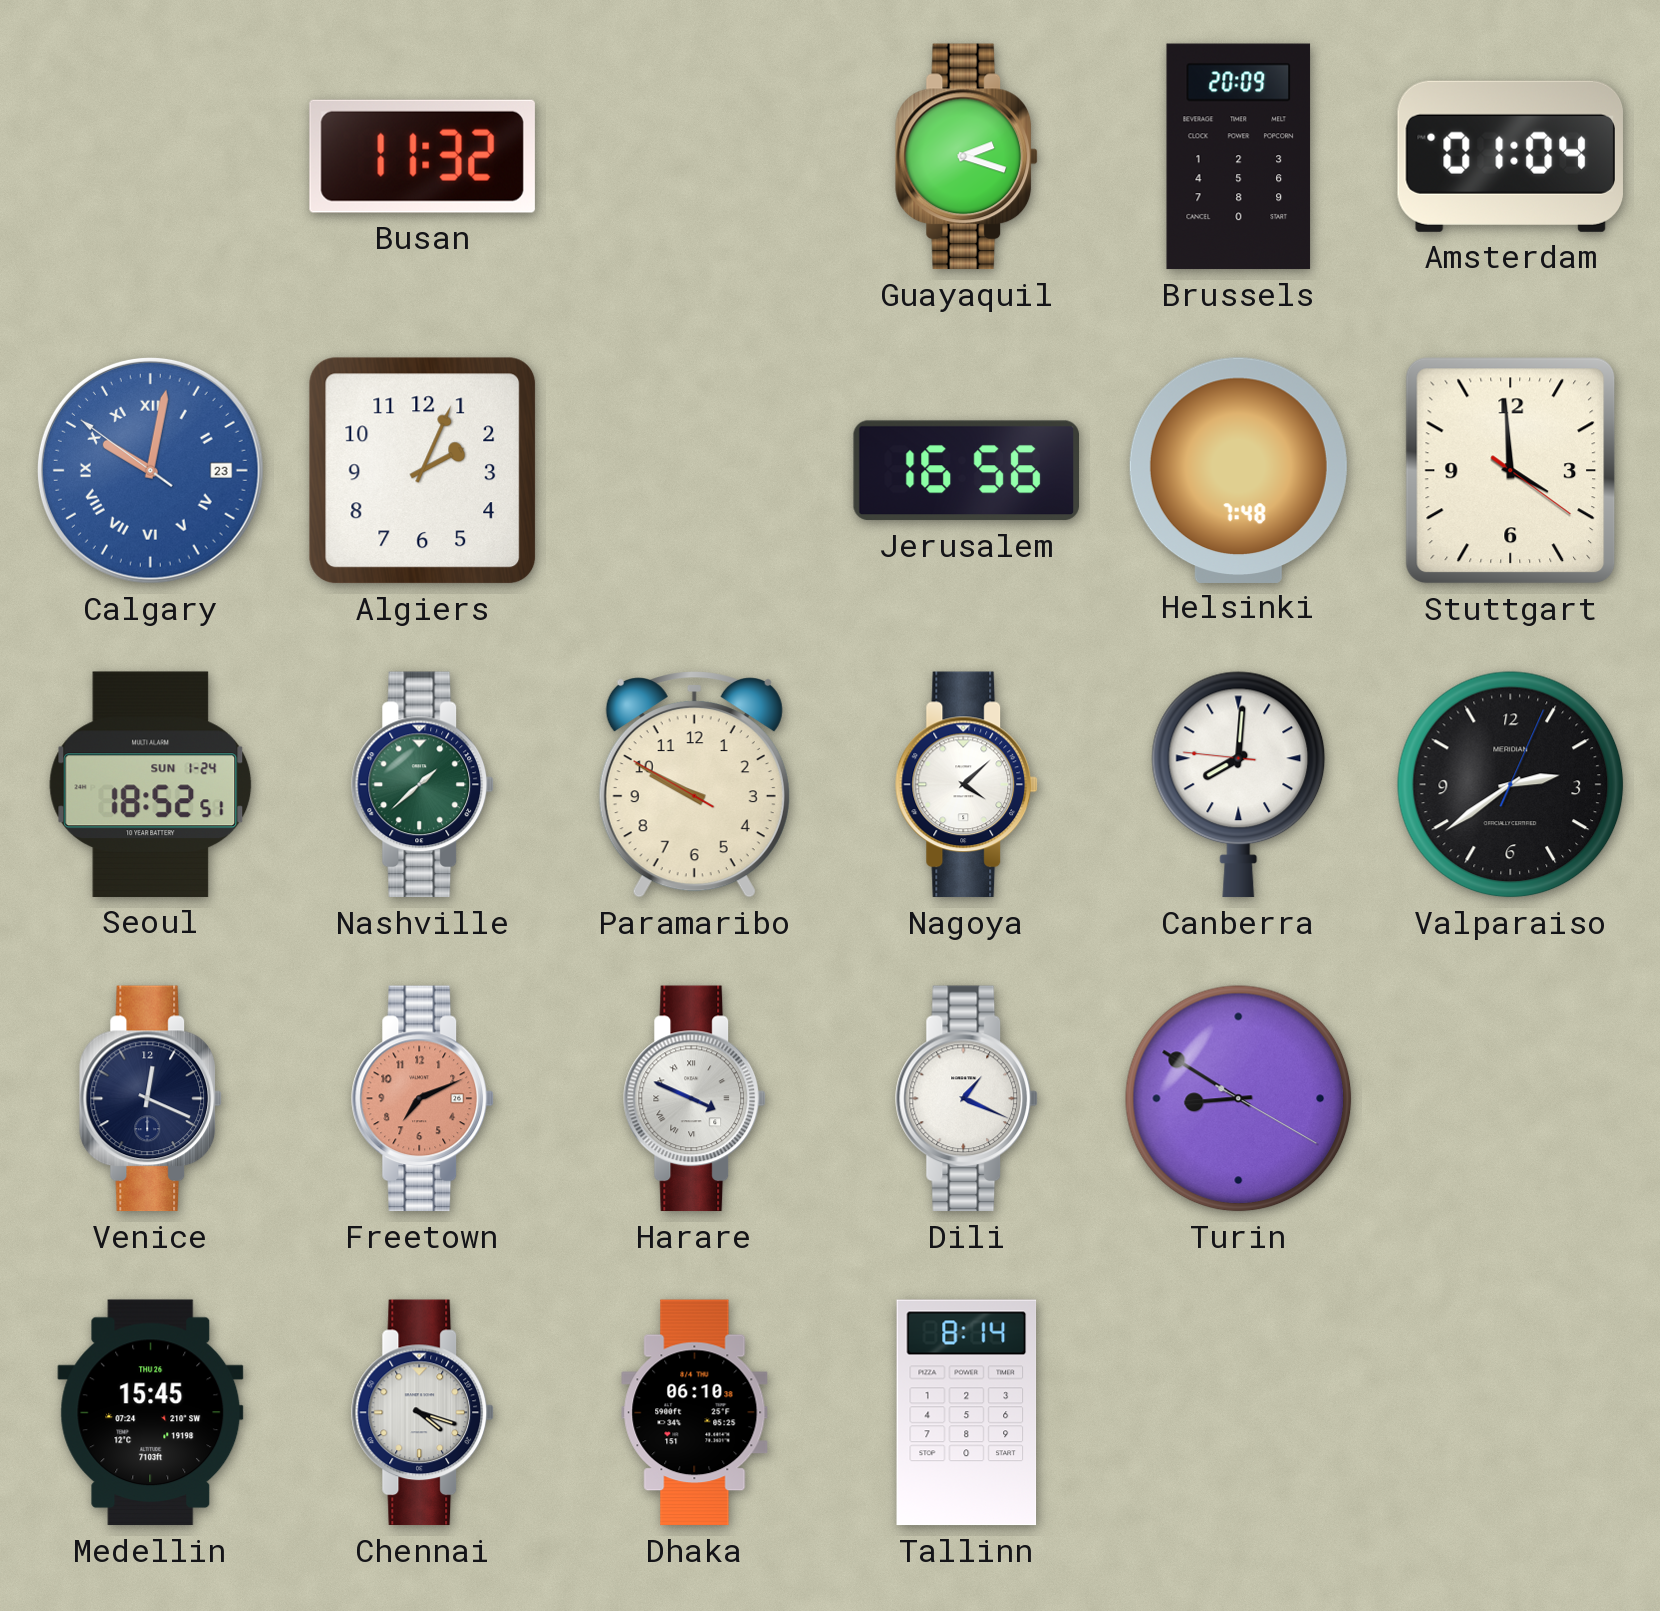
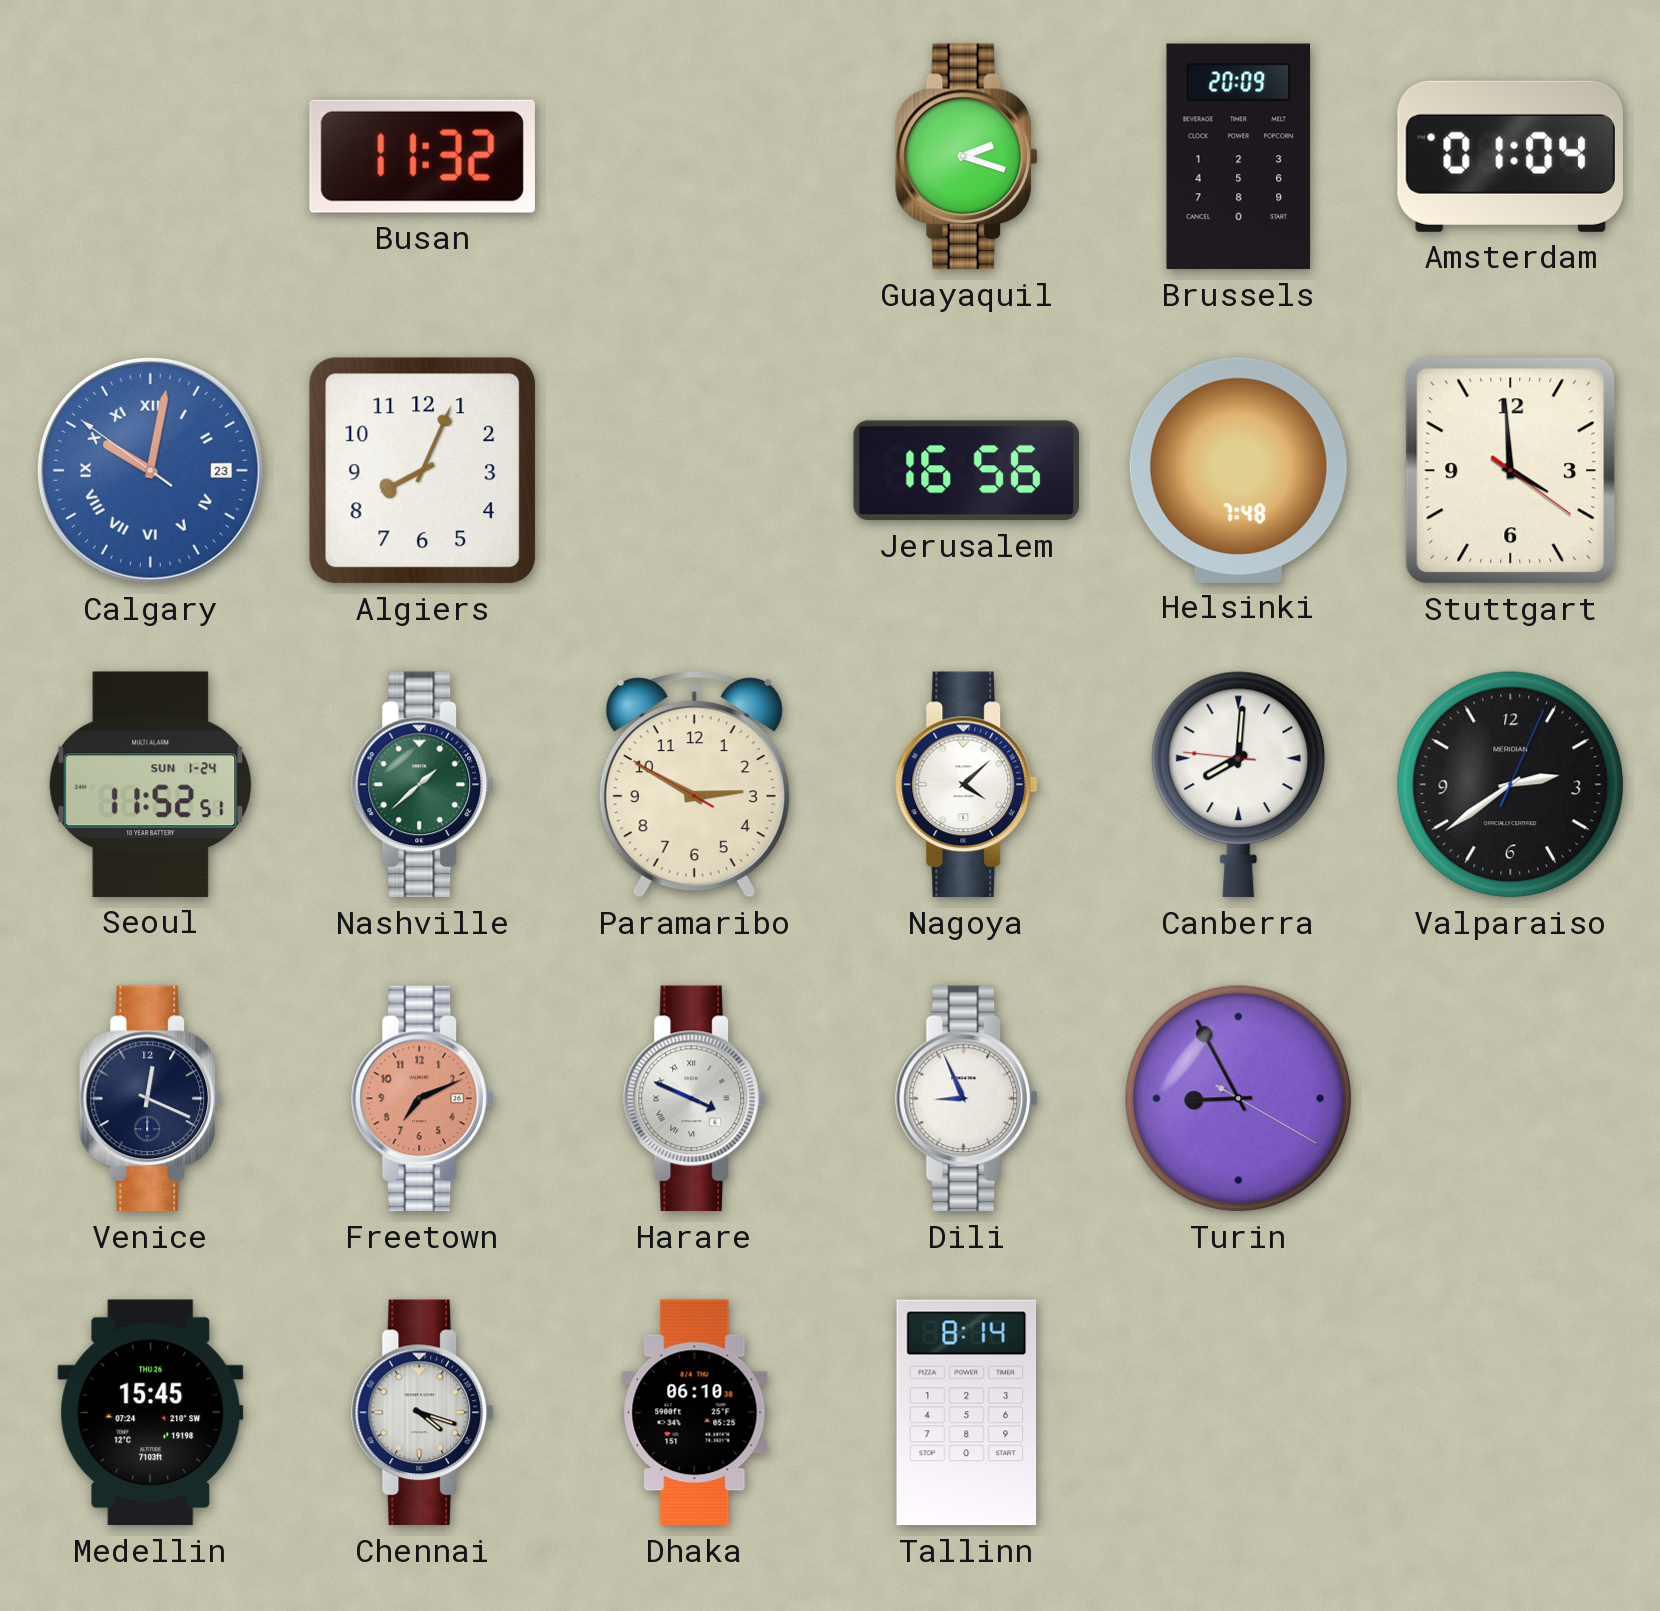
Algiers: 2:04 -> 8:04 (423, 471)
Seoul: 18:52 -> 11:52 (151, 784)
Paramaribo: 9:49 -> 2:49 (694, 785)
Dili: 1:19 -> 8:56 (967, 1099)
Turin: 8:50 -> 8:55 (1239, 1099)
